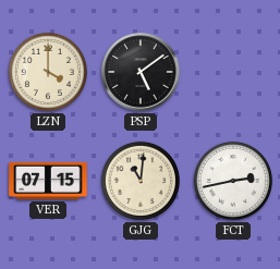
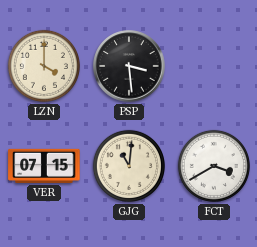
PSP: 5:09 -> 3:29 (129, 66)
FCT: 2:43 -> 3:40 (214, 166)
